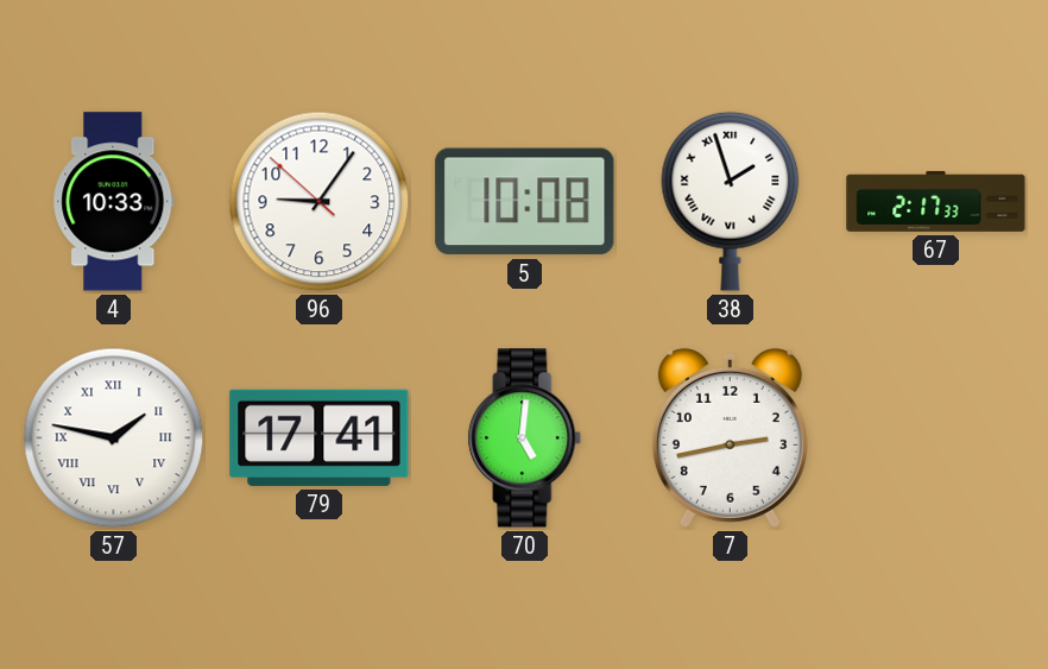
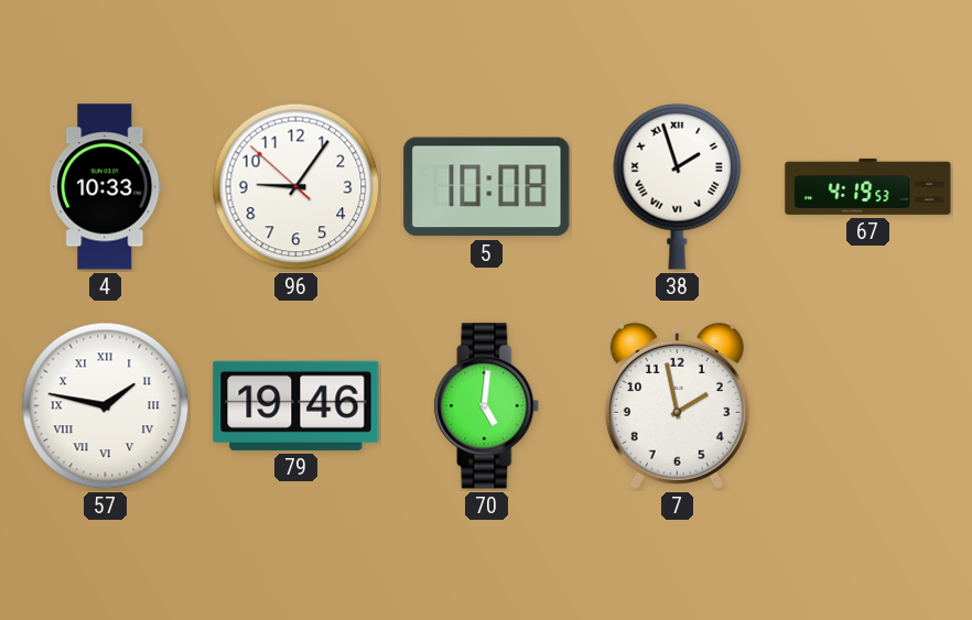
67: 2:17 -> 4:19 (868, 186)
79: 17:41 -> 19:46 (296, 405)
7: 2:43 -> 1:58 (677, 405)
